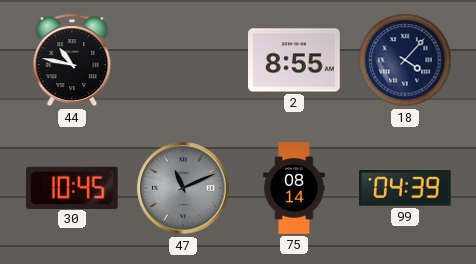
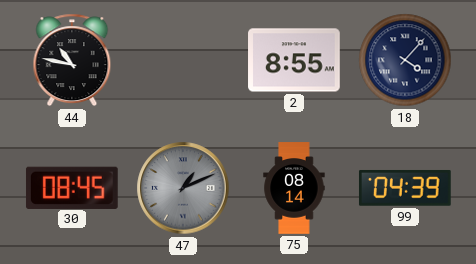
30: 10:45 -> 08:45 (72, 187)
47: 11:11 -> 1:11 (183, 188)
